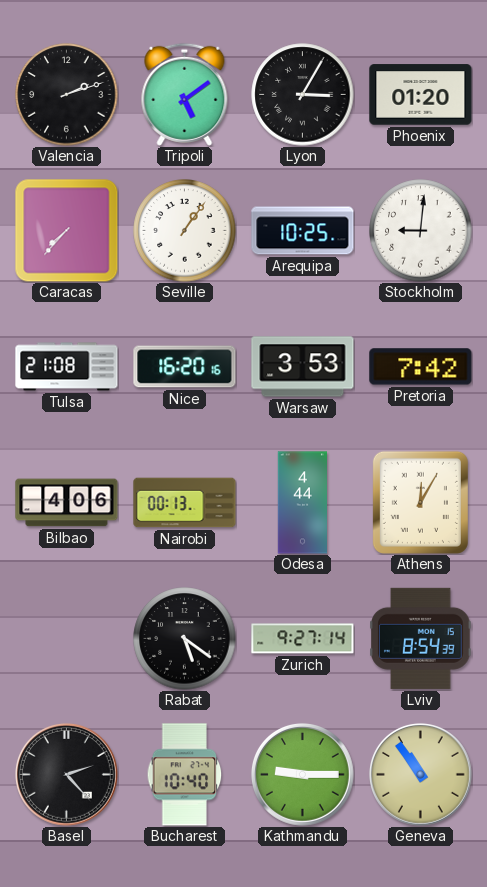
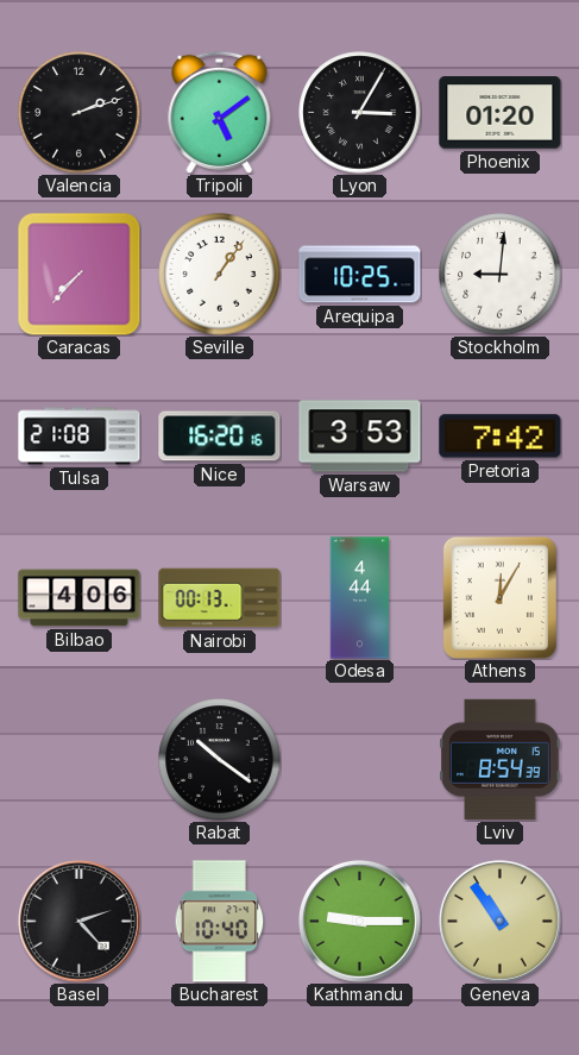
Rabat: 5:21 -> 10:21 (220, 760)
Zurich: 9:27 -> none (303, 639)
